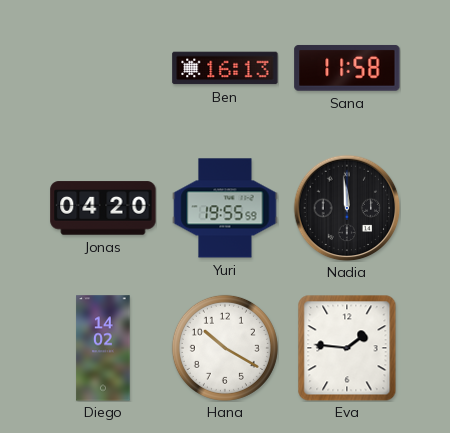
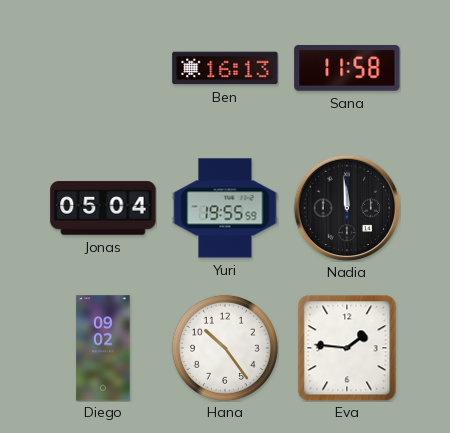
Jonas: 04:20 -> 05:04 (103, 208)
Diego: 14:02 -> 09:02 (103, 348)
Hana: 10:20 -> 10:24 (225, 348)
